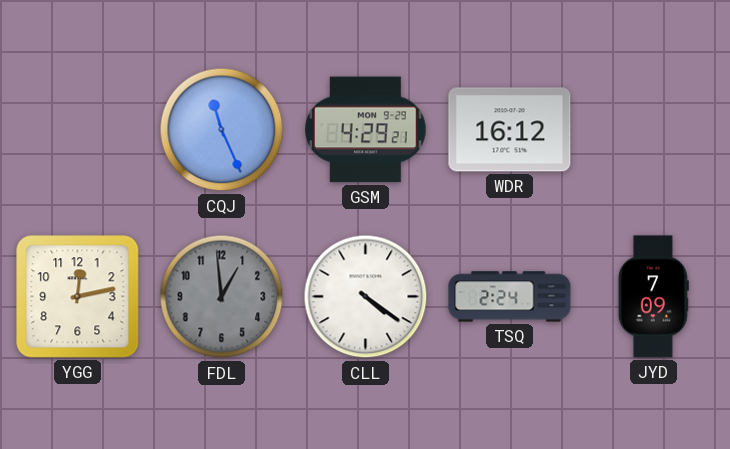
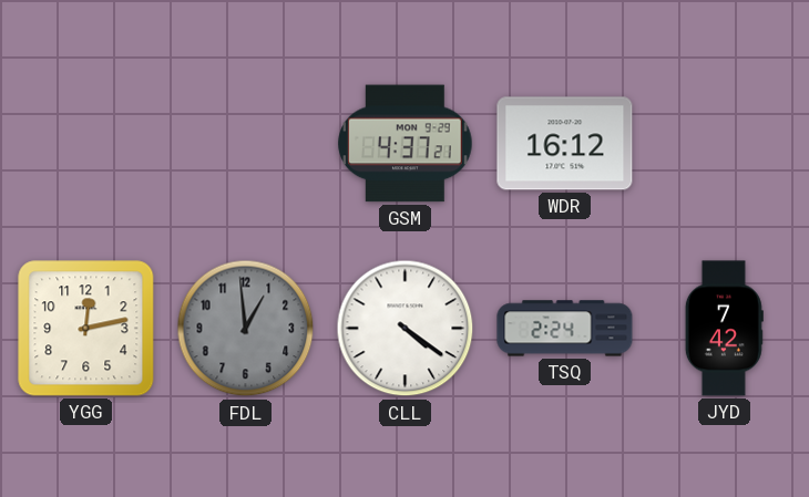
CQJ: 11:26 -> none (222, 130)
GSM: 4:29 -> 4:37 (406, 144)
JYD: 7:09 -> 7:42 (724, 329)
